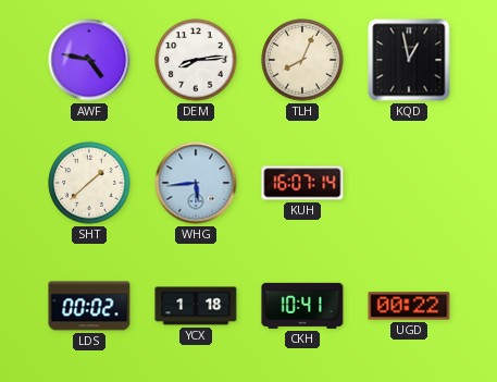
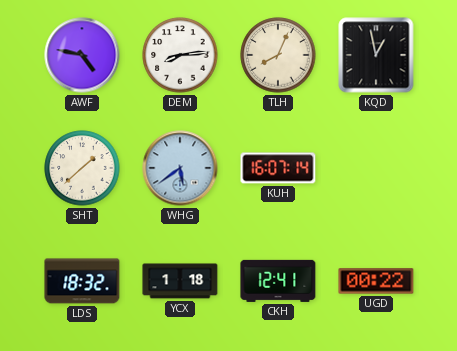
WHG: 5:44 -> 5:39 (180, 168)
LDS: 00:02 -> 18:32 (82, 281)
CKH: 10:41 -> 12:41 (278, 281)
